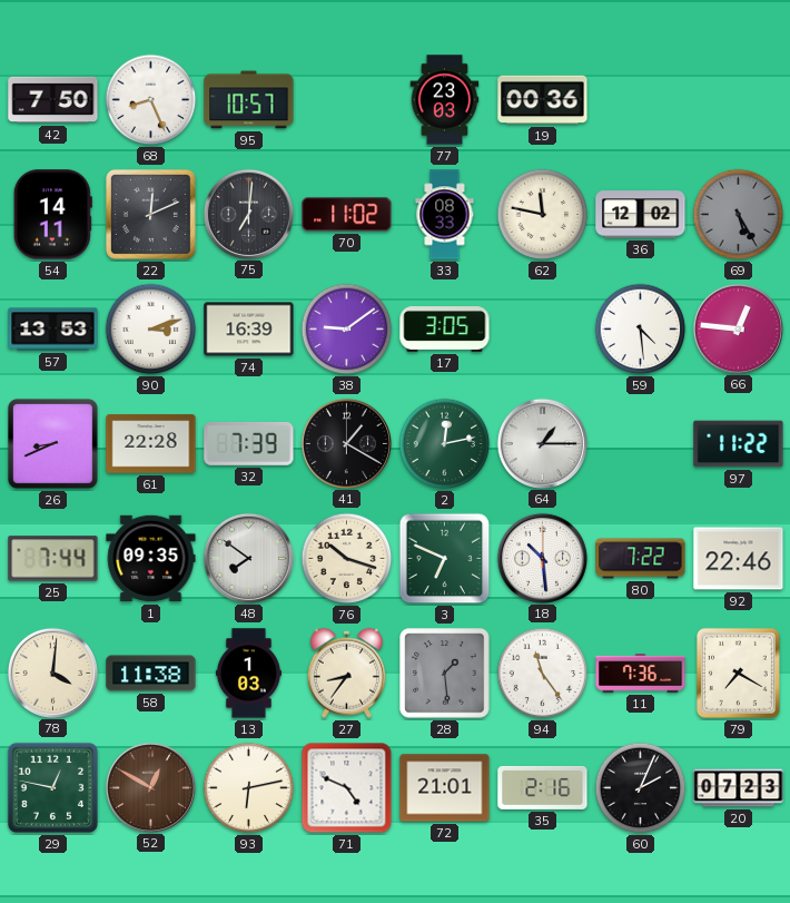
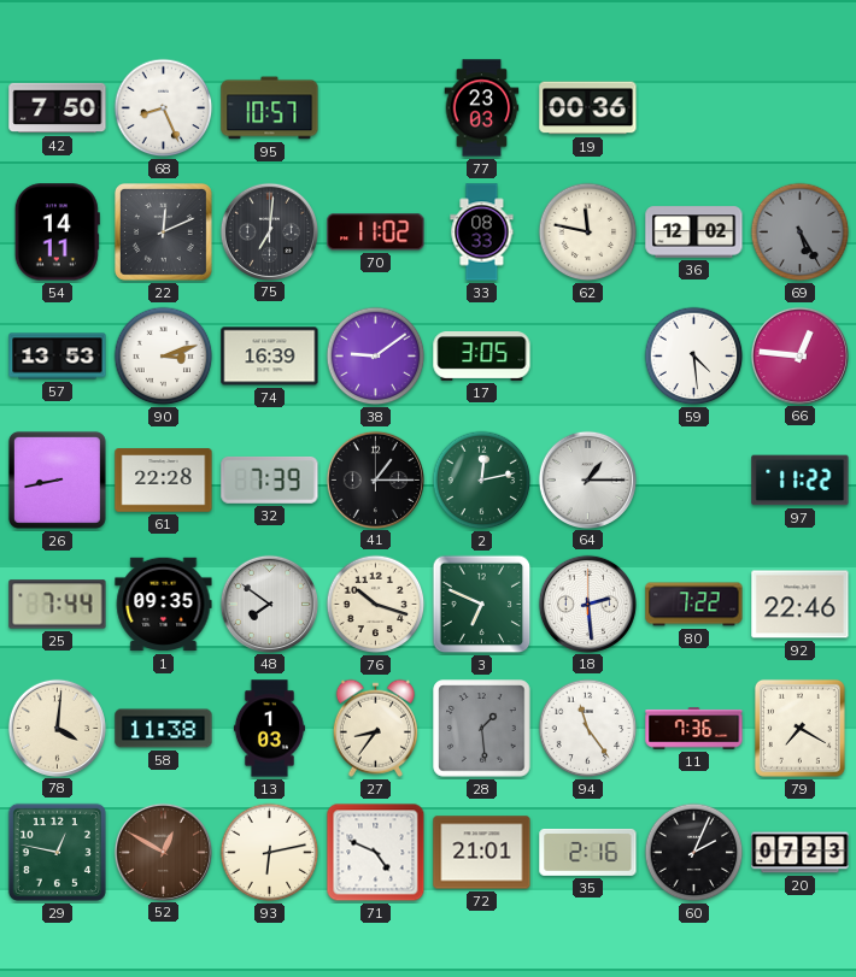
26: 8:41 -> 8:43 (57, 479)
41: 1:20 -> 1:15 (375, 479)
18: 10:29 -> 2:29 (587, 604)
